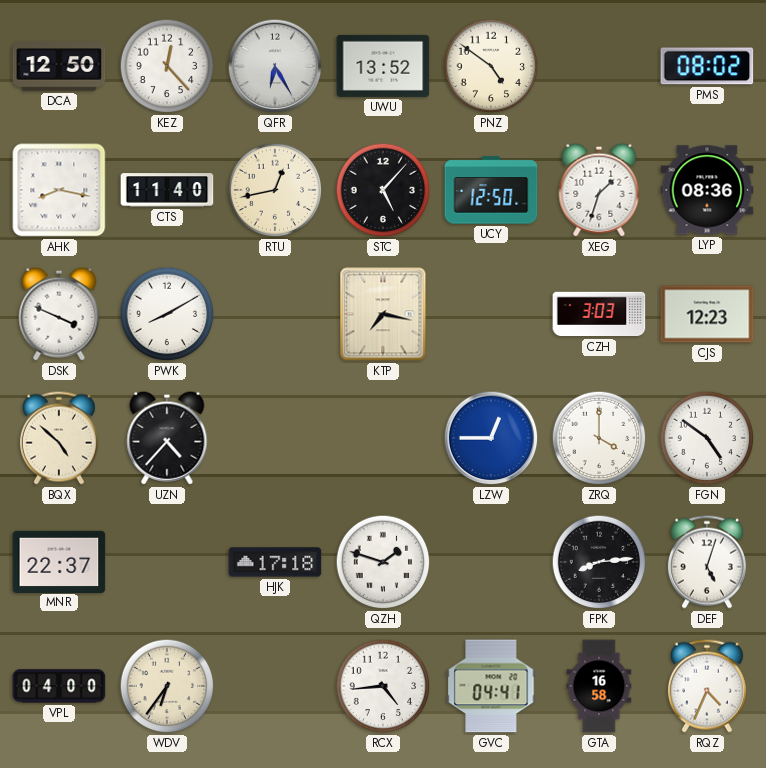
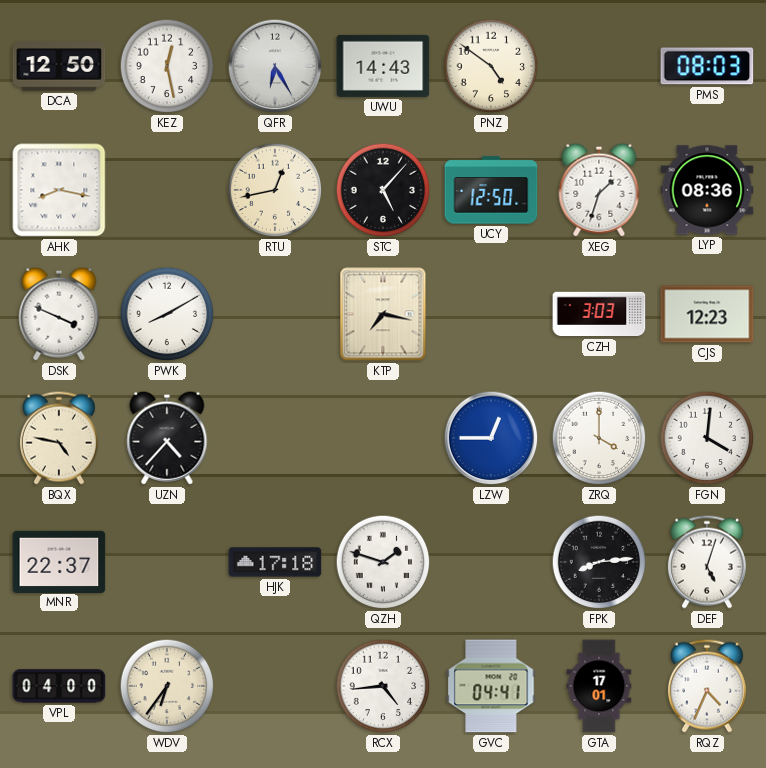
KEZ: 12:23 -> 12:28 (167, 66)
UWU: 13:52 -> 14:43 (383, 66)
PMS: 08:02 -> 08:03 (707, 66)
CTS: 11:40 -> none (167, 190)
BQX: 4:52 -> 4:47 (59, 438)
FGN: 4:51 -> 4:01 (707, 438)
GTA: 16:58 -> 17:01 (599, 686)
